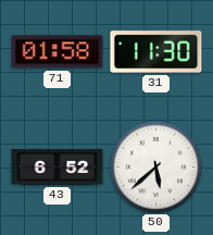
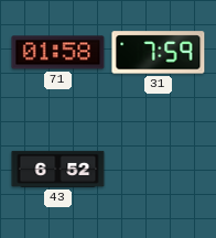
31: 11:30 -> 7:59 (159, 53)
50: 5:38 -> none (155, 166)
